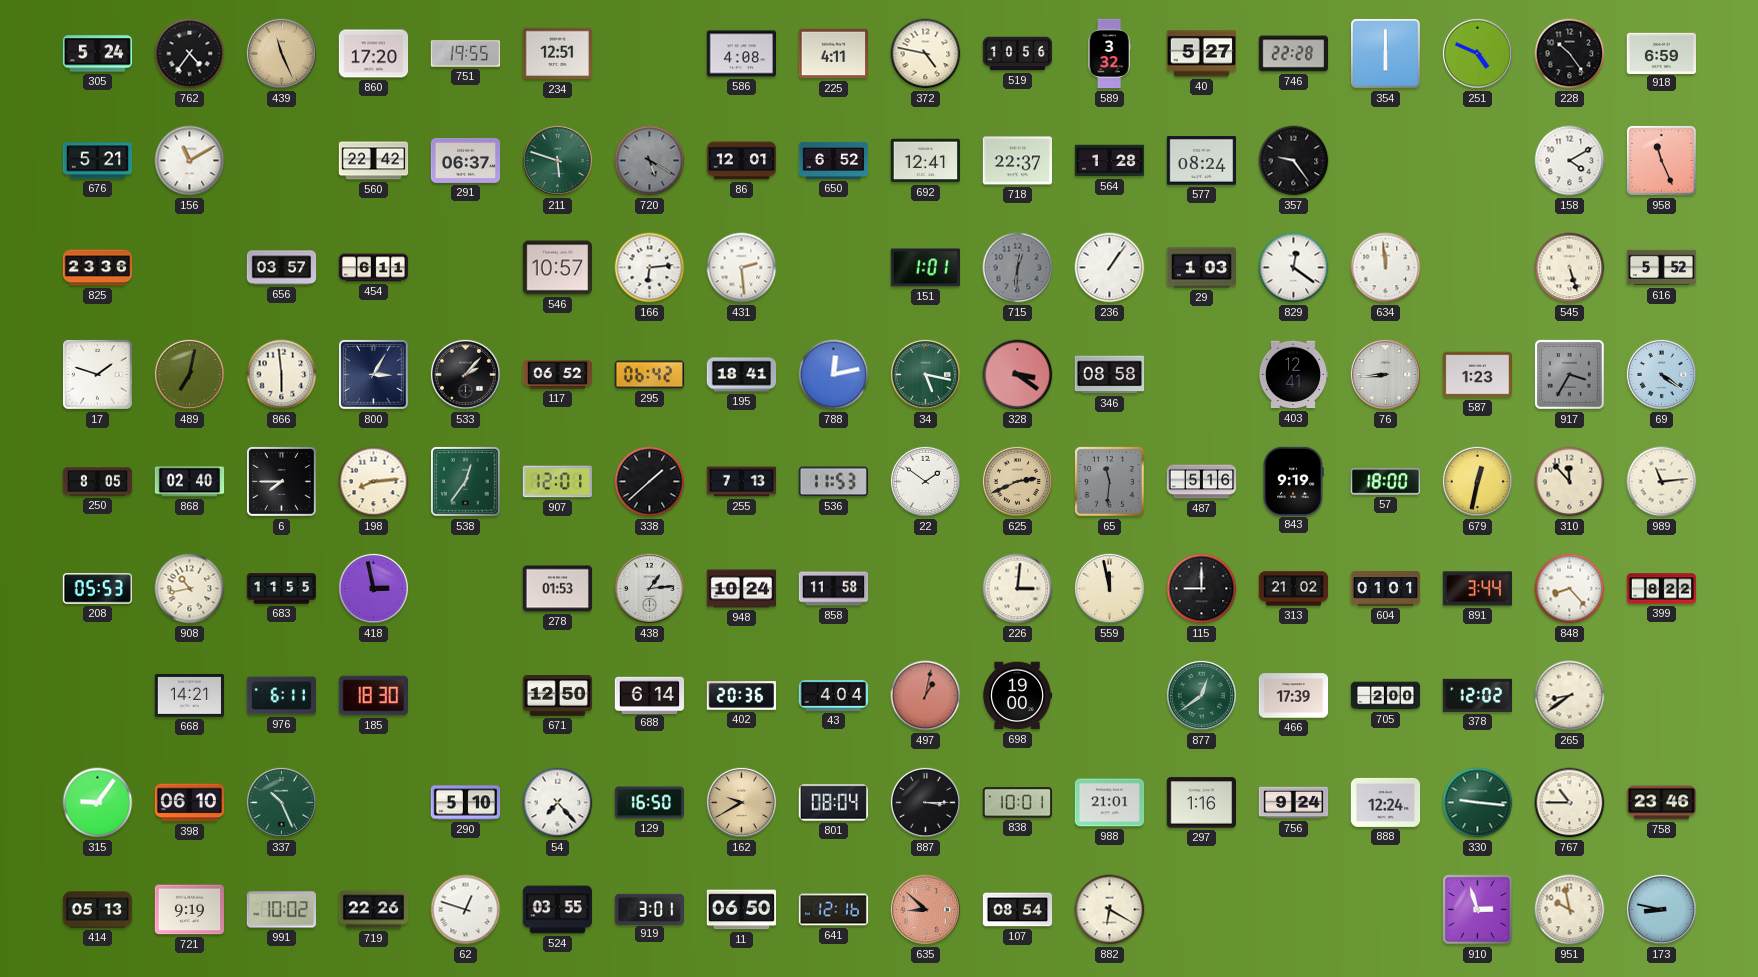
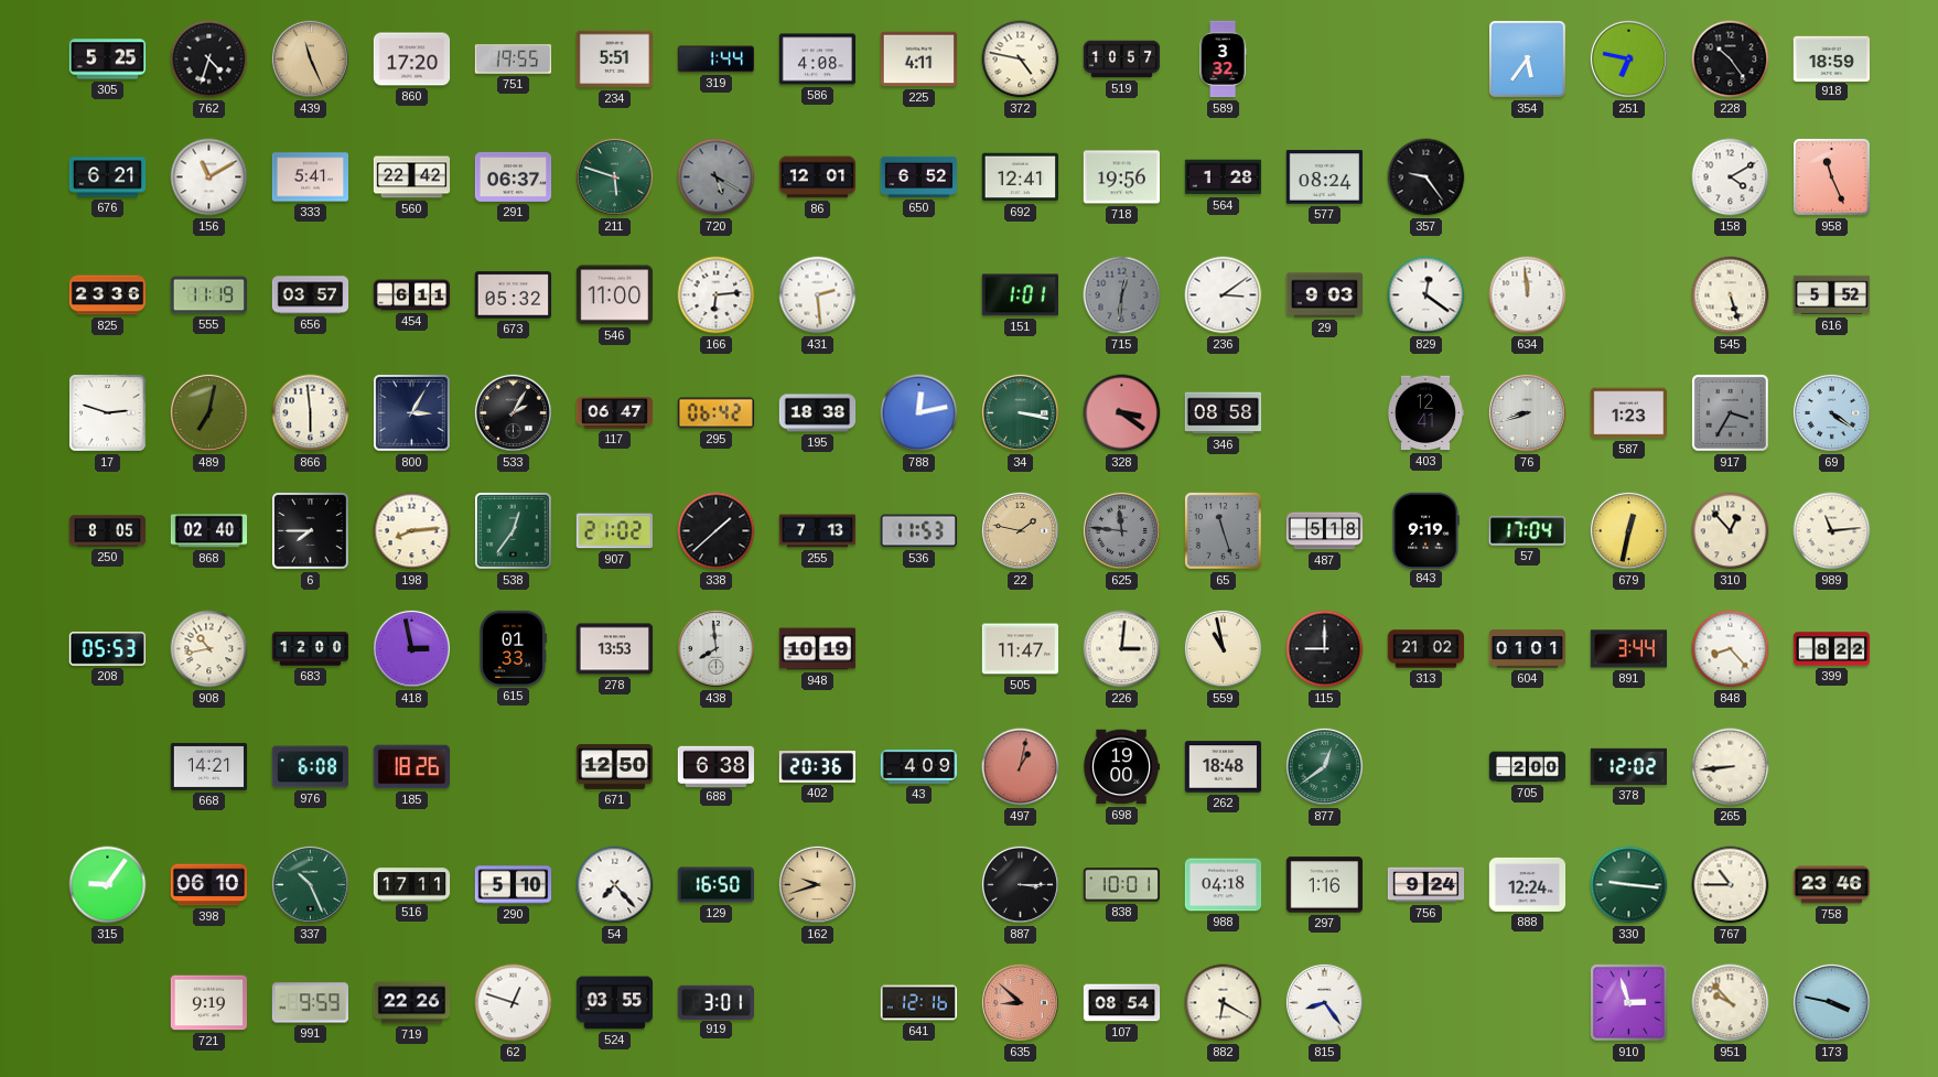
305: 5:24 -> 5:25 (108, 60)
762: 4:36 -> 4:33 (209, 60)
234: 12:51 -> 5:51 (614, 60)
319: none -> 1:44 (715, 60)
519: 10:56 -> 10:57 (1122, 60)
40: 5:27 -> none (1202, 54)
746: 22:28 -> none (1294, 54)
354: 6:00 -> 5:36 (1528, 60)
251: 4:49 -> 6:47 (1628, 58)
918: 6:59 -> 18:59 (1831, 58)
676: 5:21 -> 6:21 (108, 177)
333: none -> 5:41 (311, 177)
718: 22:37 -> 19:56 (1122, 177)
555: none -> 11:19 (208, 295)
673: none -> 05:32 (514, 295)
546: 10:57 -> 11:00 (614, 295)
236: 1:06 -> 3:09 (1224, 295)
29: 1:03 -> 9:03 (1324, 295)
17: 1:48 -> 2:48 (108, 413)
533: 2:07 -> 2:05 (513, 412)
117: 06:52 -> 06:47 (615, 413)
195: 18:41 -> 18:38 (818, 413)
34: 5:17 -> 3:17 (1020, 412)
76: 8:44 -> 8:42 (1527, 412)
907: 12:01 -> 21:02 (614, 531)
22: 1:51 -> 1:47 (1020, 530)
22 dial: white -> champagne (1020, 530)
625: 2:41 -> 11:46 (1121, 530)
625 dial: champagne -> grey (1121, 530)
65: 11:31 -> 11:27 (1224, 531)
487: 5:16 -> 5:18 (1325, 531)
57: 18:00 -> 17:04 (1527, 531)
310: 11:53 -> 12:53 (1731, 531)
683: 11:55 -> 12:00 (311, 649)
615: none -> 01:33 (513, 648)
278: 01:53 -> 13:53 (615, 649)
438: 1:14 -> 7:59 (715, 648)
948: 10:24 -> 10:19 (818, 649)
858: 11:58 -> none (834, 589)
505: none -> 11:47 (1021, 649)
559: 11:58 -> 10:58 (1223, 648)
976: 6:11 -> 6:08 (311, 767)
185: 18:30 -> 18:26 (411, 767)
688: 6:14 -> 6:38 (715, 766)
43: 4:04 -> 4:09 (919, 767)
262: none -> 18:48 (1224, 767)
466: 17:39 -> none (1294, 696)
265: 8:39 -> 8:44 (1731, 767)
516: none -> 17:11 (412, 885)
162: 9:40 -> 9:42 (817, 884)
801: 08:04 -> none (833, 803)
988: 21:01 -> 04:18 (1224, 885)
414: 05:13 -> none (98, 910)
991: 10:02 -> 9:59 (310, 1003)
11: 06:50 -> none (741, 910)
815: none -> 8:24 (1324, 1002)
951: 9:58 -> 9:53 (1731, 1003)
173: 8:47 -> 3:47 (1831, 1002)
